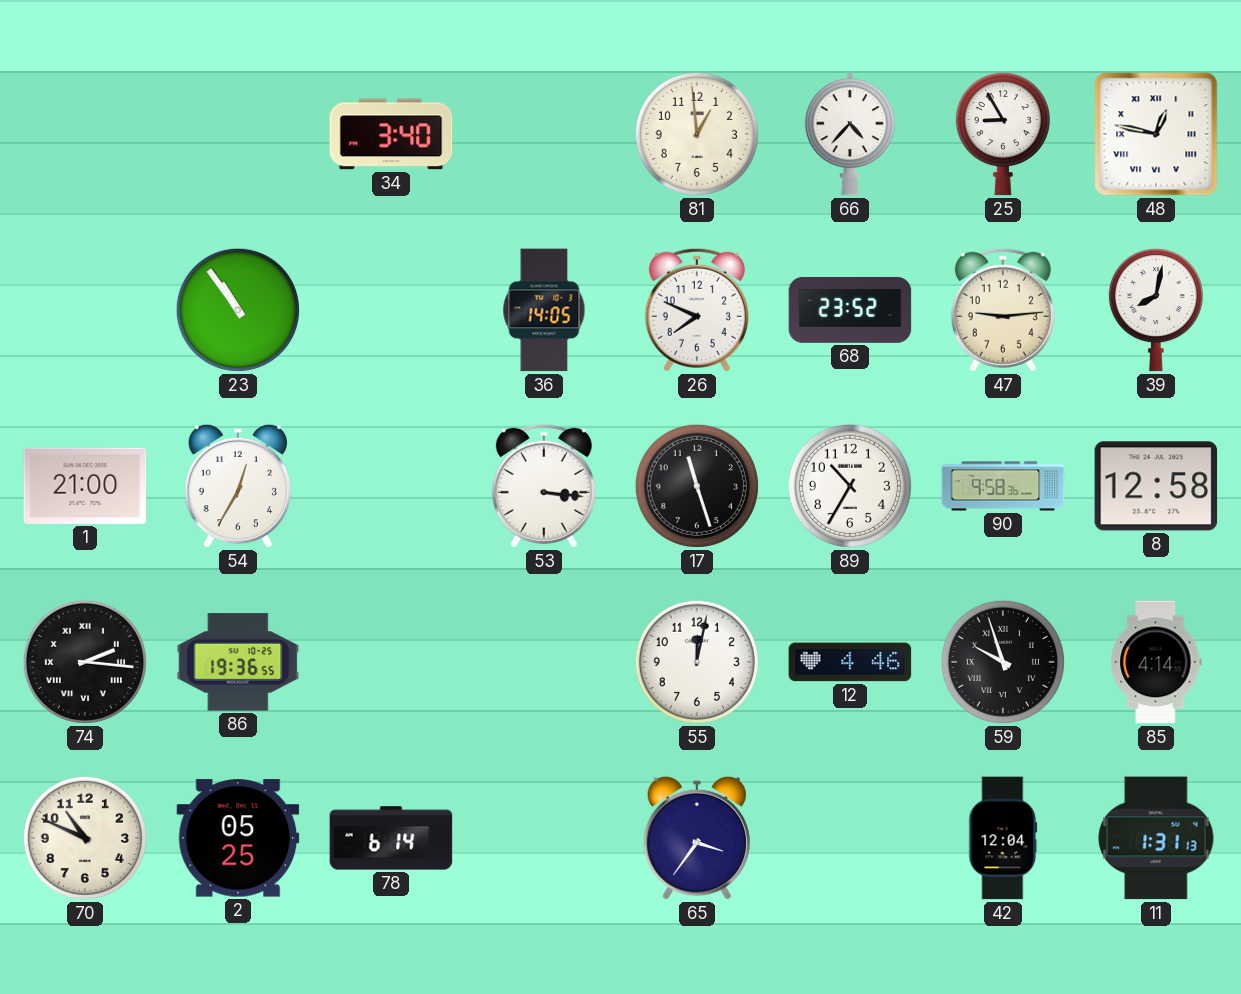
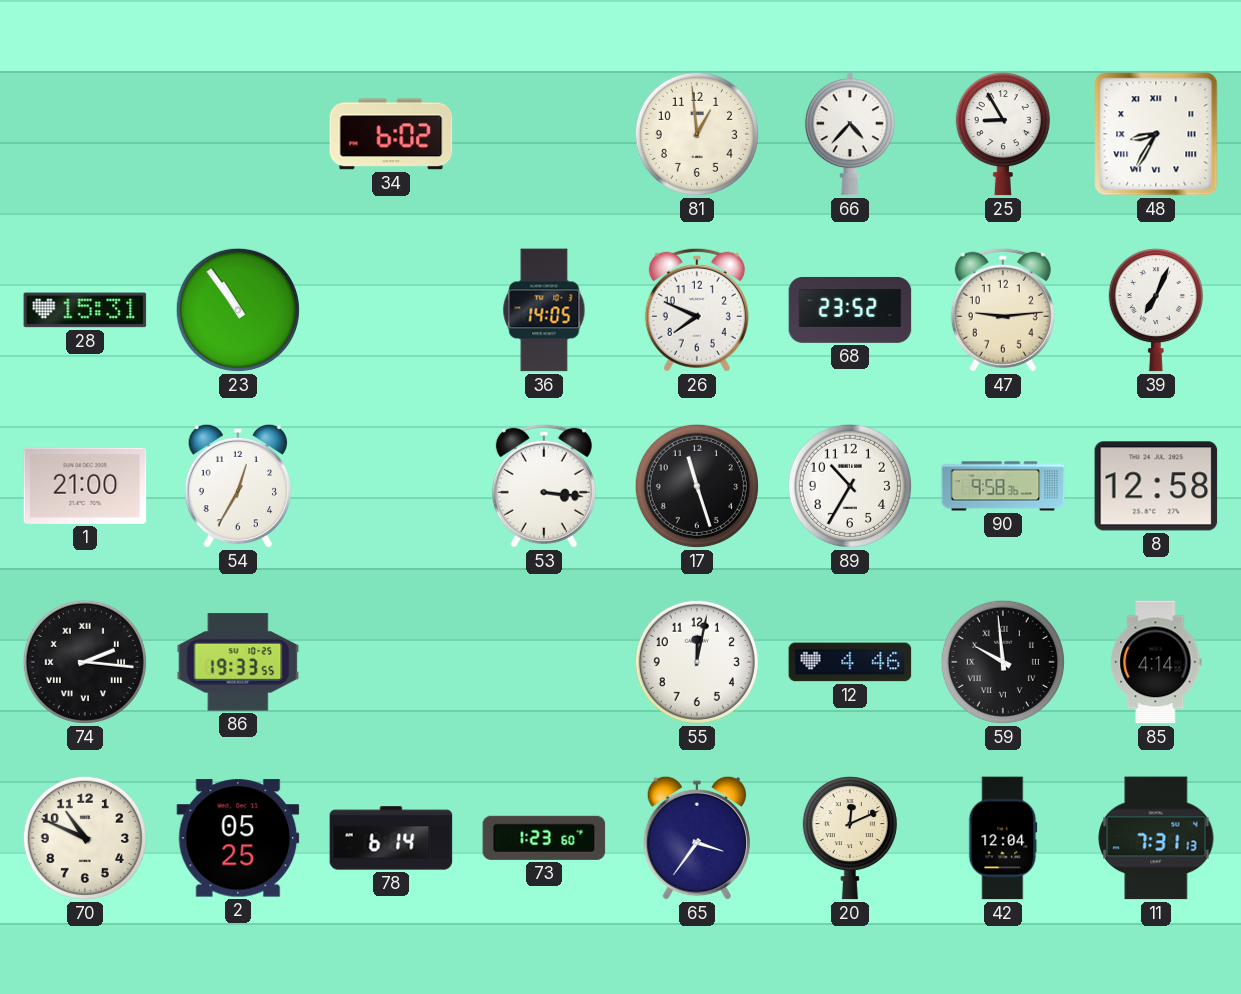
34: 3:40 -> 6:02 (391, 134)
48: 12:47 -> 8:35 (1156, 134)
28: none -> 15:31 (85, 310)
39: 8:02 -> 7:04 (1156, 311)
86: 19:36 -> 19:33 (238, 662)
59: 9:57 -> 9:59 (1003, 662)
73: none -> 1:23 (544, 838)
20: none -> 12:11 (850, 839)
11: 1:31 -> 7:31 (1156, 838)
